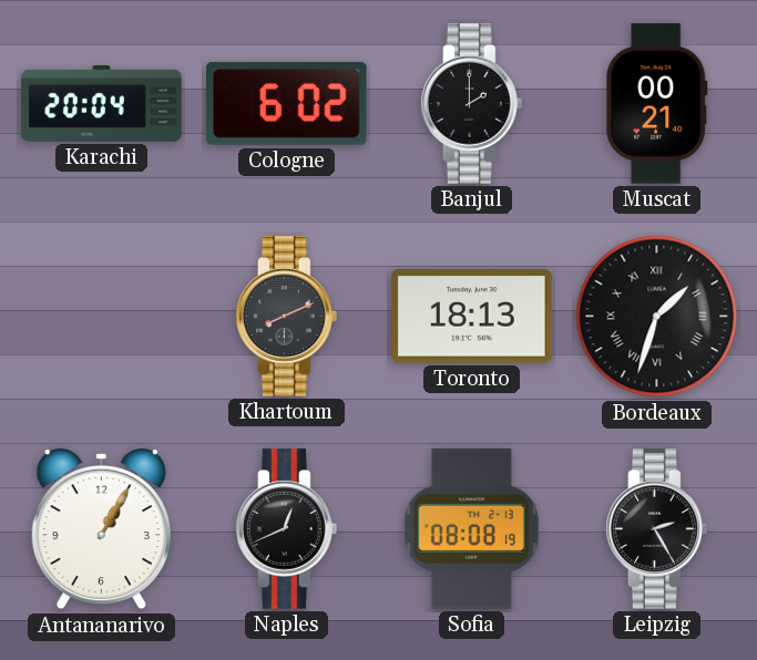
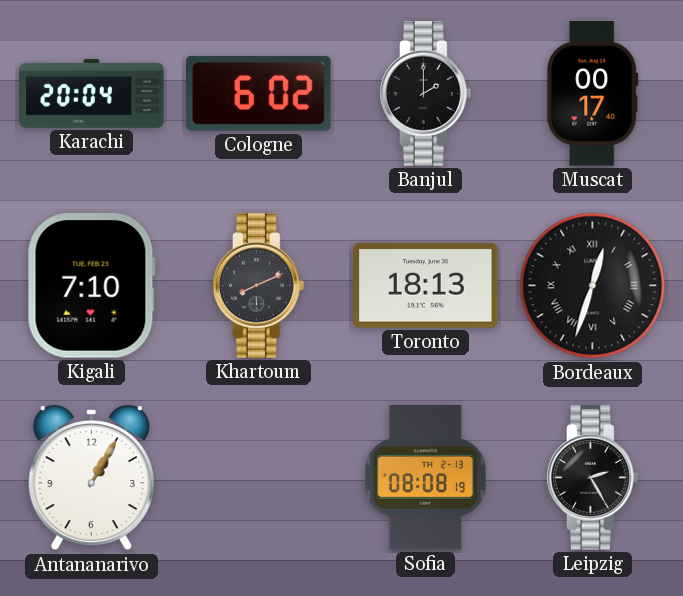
Muscat: 00:21 -> 00:17 (593, 94)
Kigali: none -> 7:10 (91, 286)
Bordeaux: 1:33 -> 12:33 (593, 286)
Naples: 12:41 -> none (287, 529)
